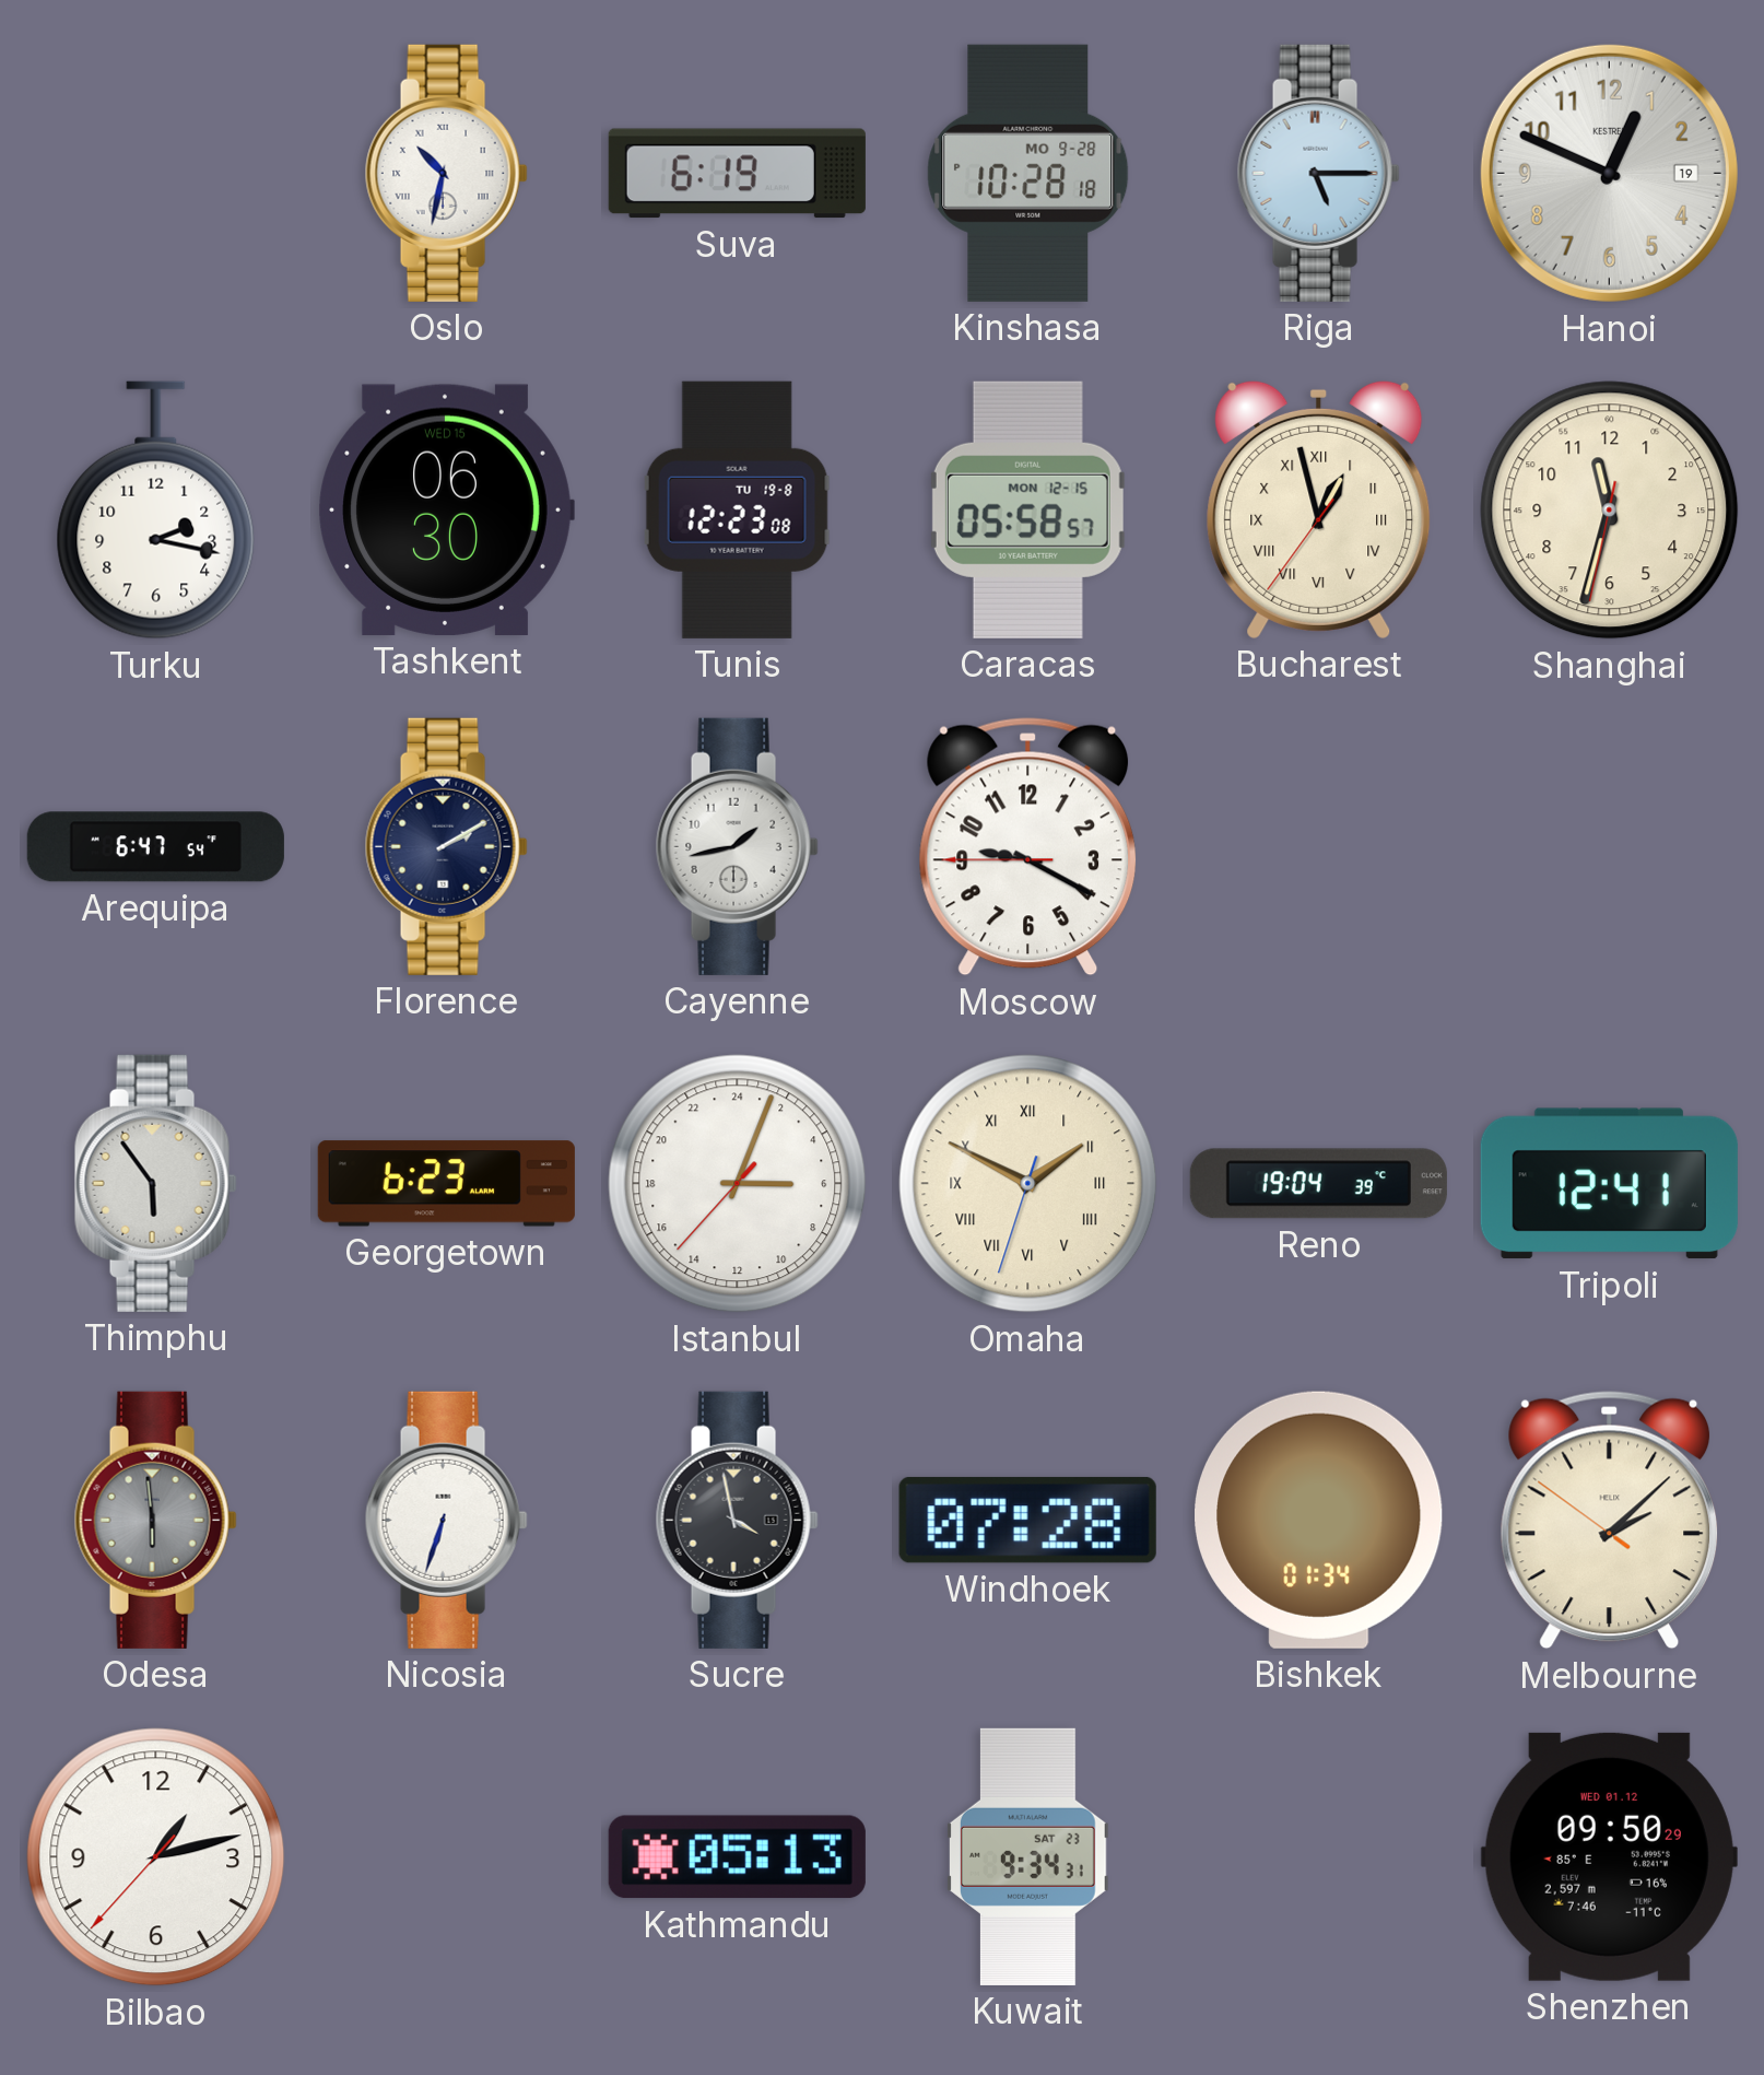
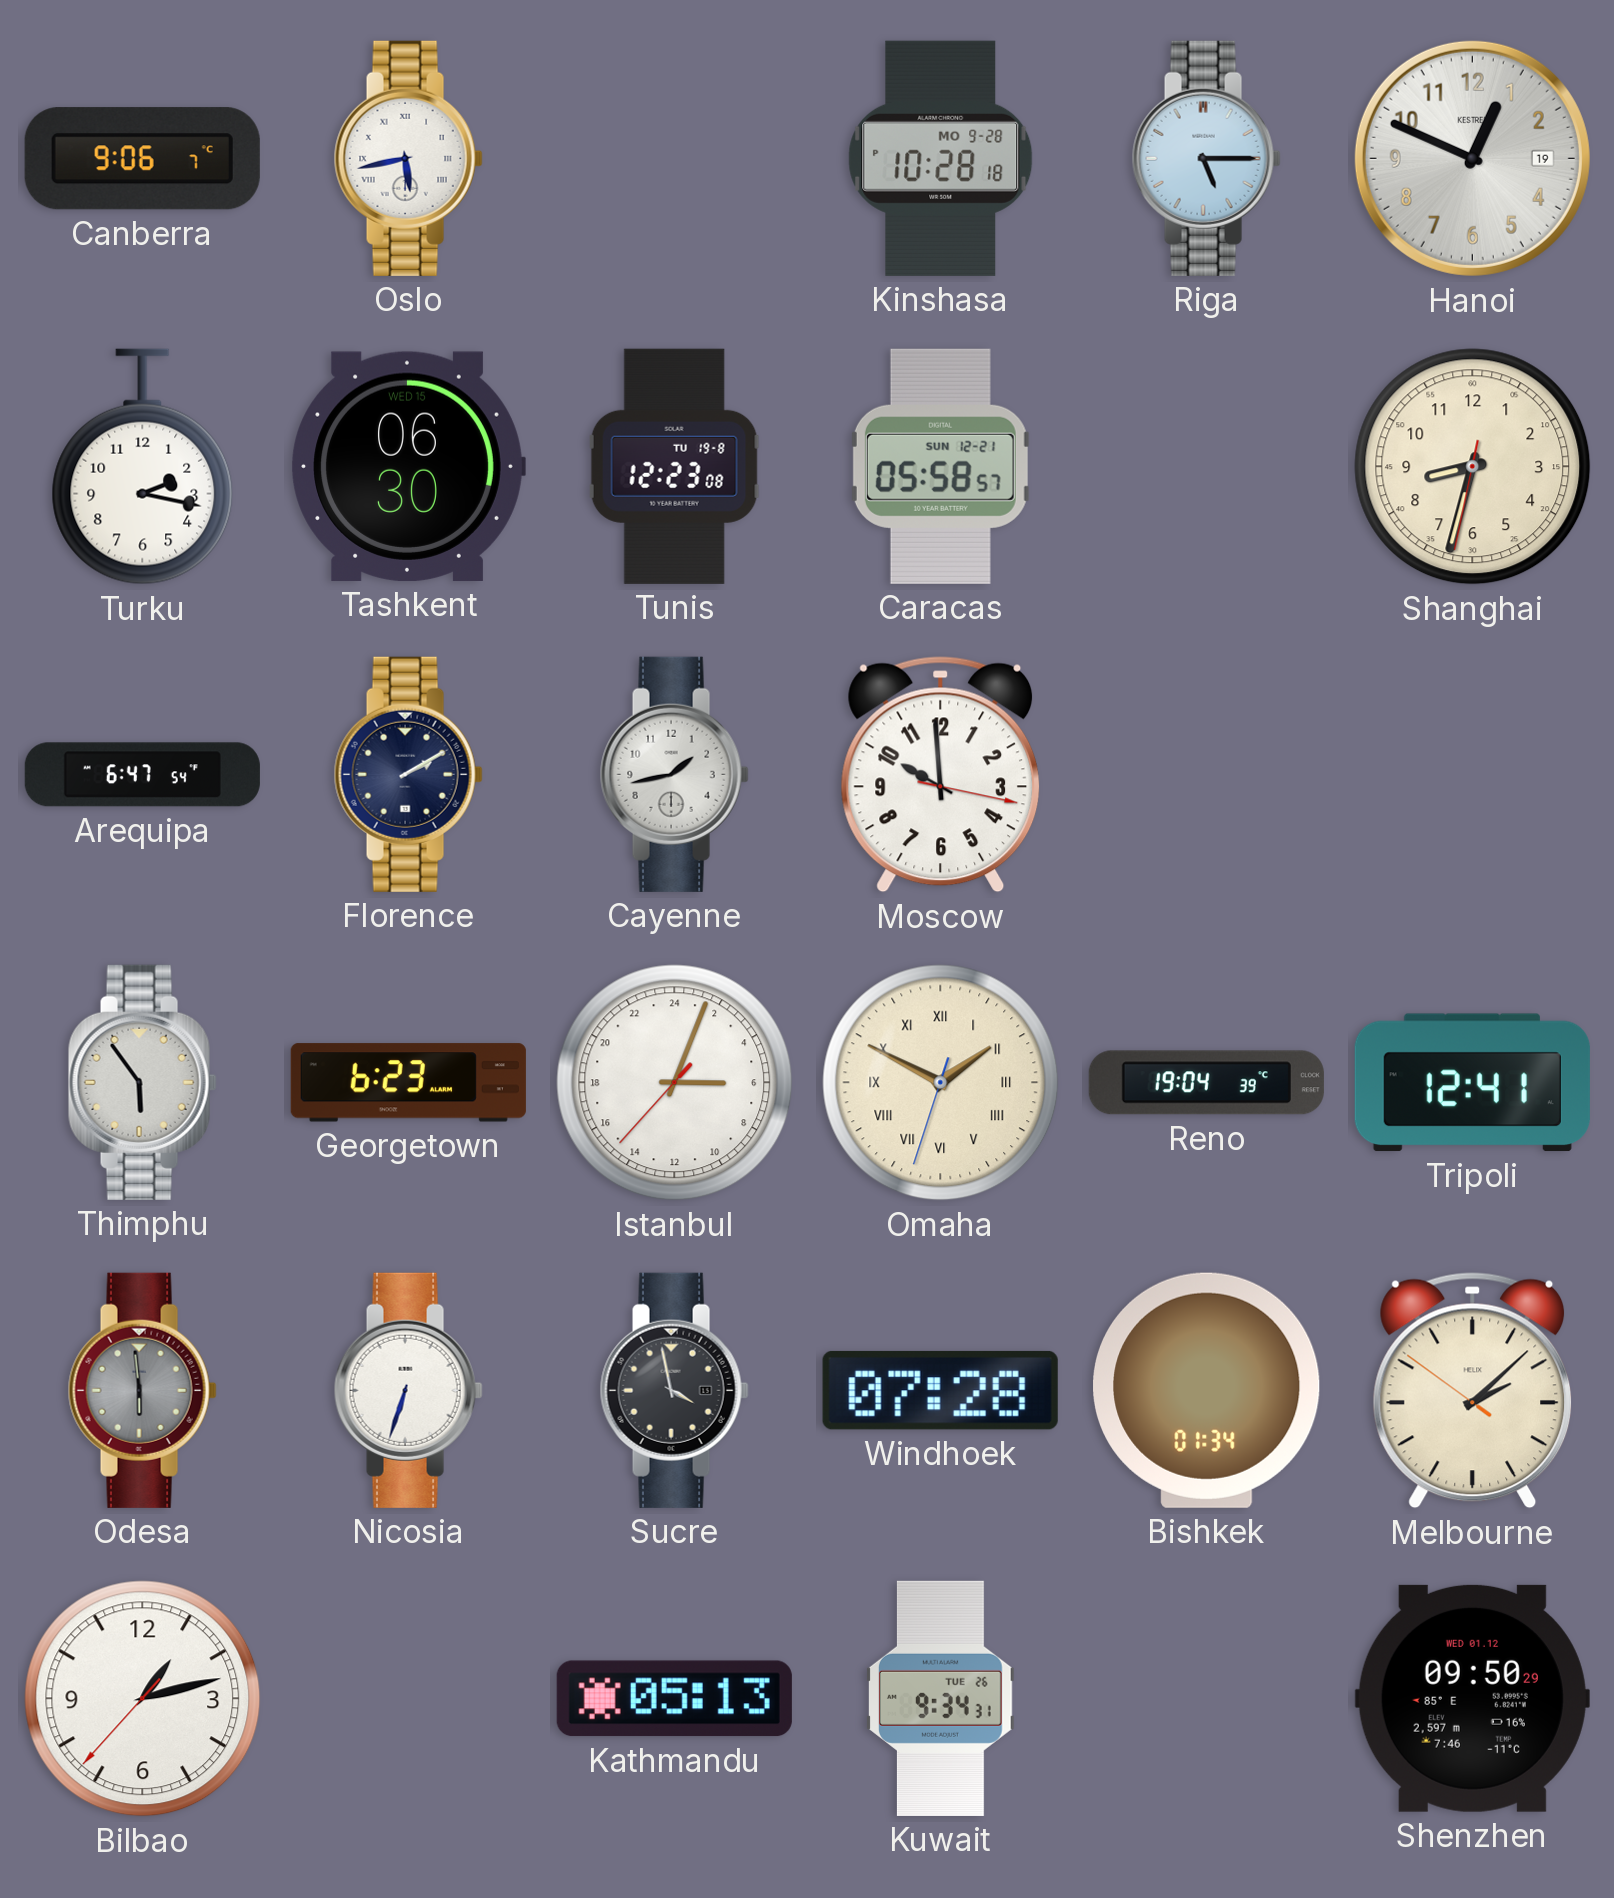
Canberra: none -> 9:06 (142, 159)
Oslo: 10:32 -> 5:43 (408, 158)
Suva: 6:19 -> none (737, 174)
Caracas date: MON 12-15 -> SUN 12-21 (940, 466)
Bucharest: 12:57 -> none (1319, 509)
Shanghai: 11:32 -> 8:32 (1473, 467)
Moscow: 9:19 -> 9:59 (941, 775)
Kuwait date: SAT 23 -> TUE 26 (940, 1698)
